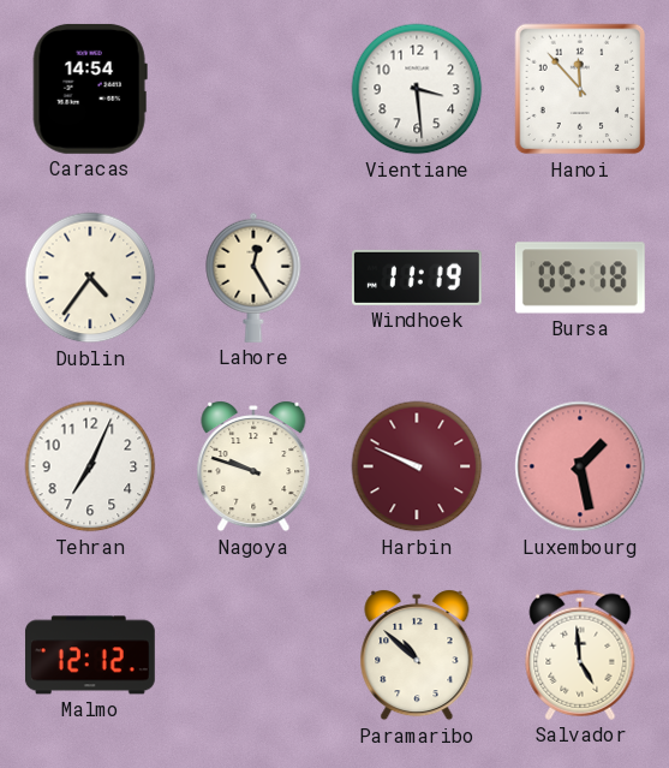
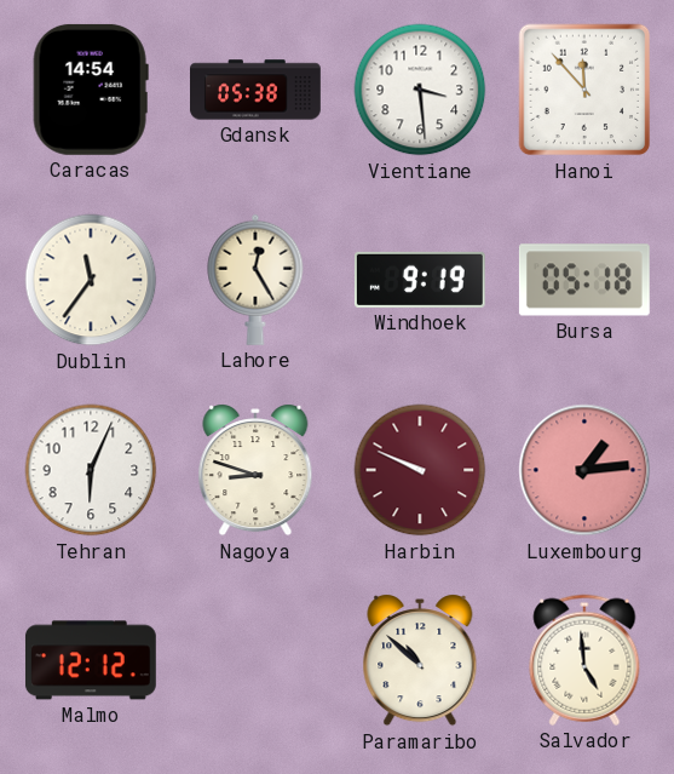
Gdansk: none -> 05:38 (257, 90)
Dublin: 4:36 -> 11:36 (91, 280)
Windhoek: 11:19 -> 9:19 (420, 280)
Tehran: 7:04 -> 6:04 (91, 470)
Nagoya: 9:48 -> 8:48 (255, 470)
Luxembourg: 1:28 -> 1:14 (584, 470)
